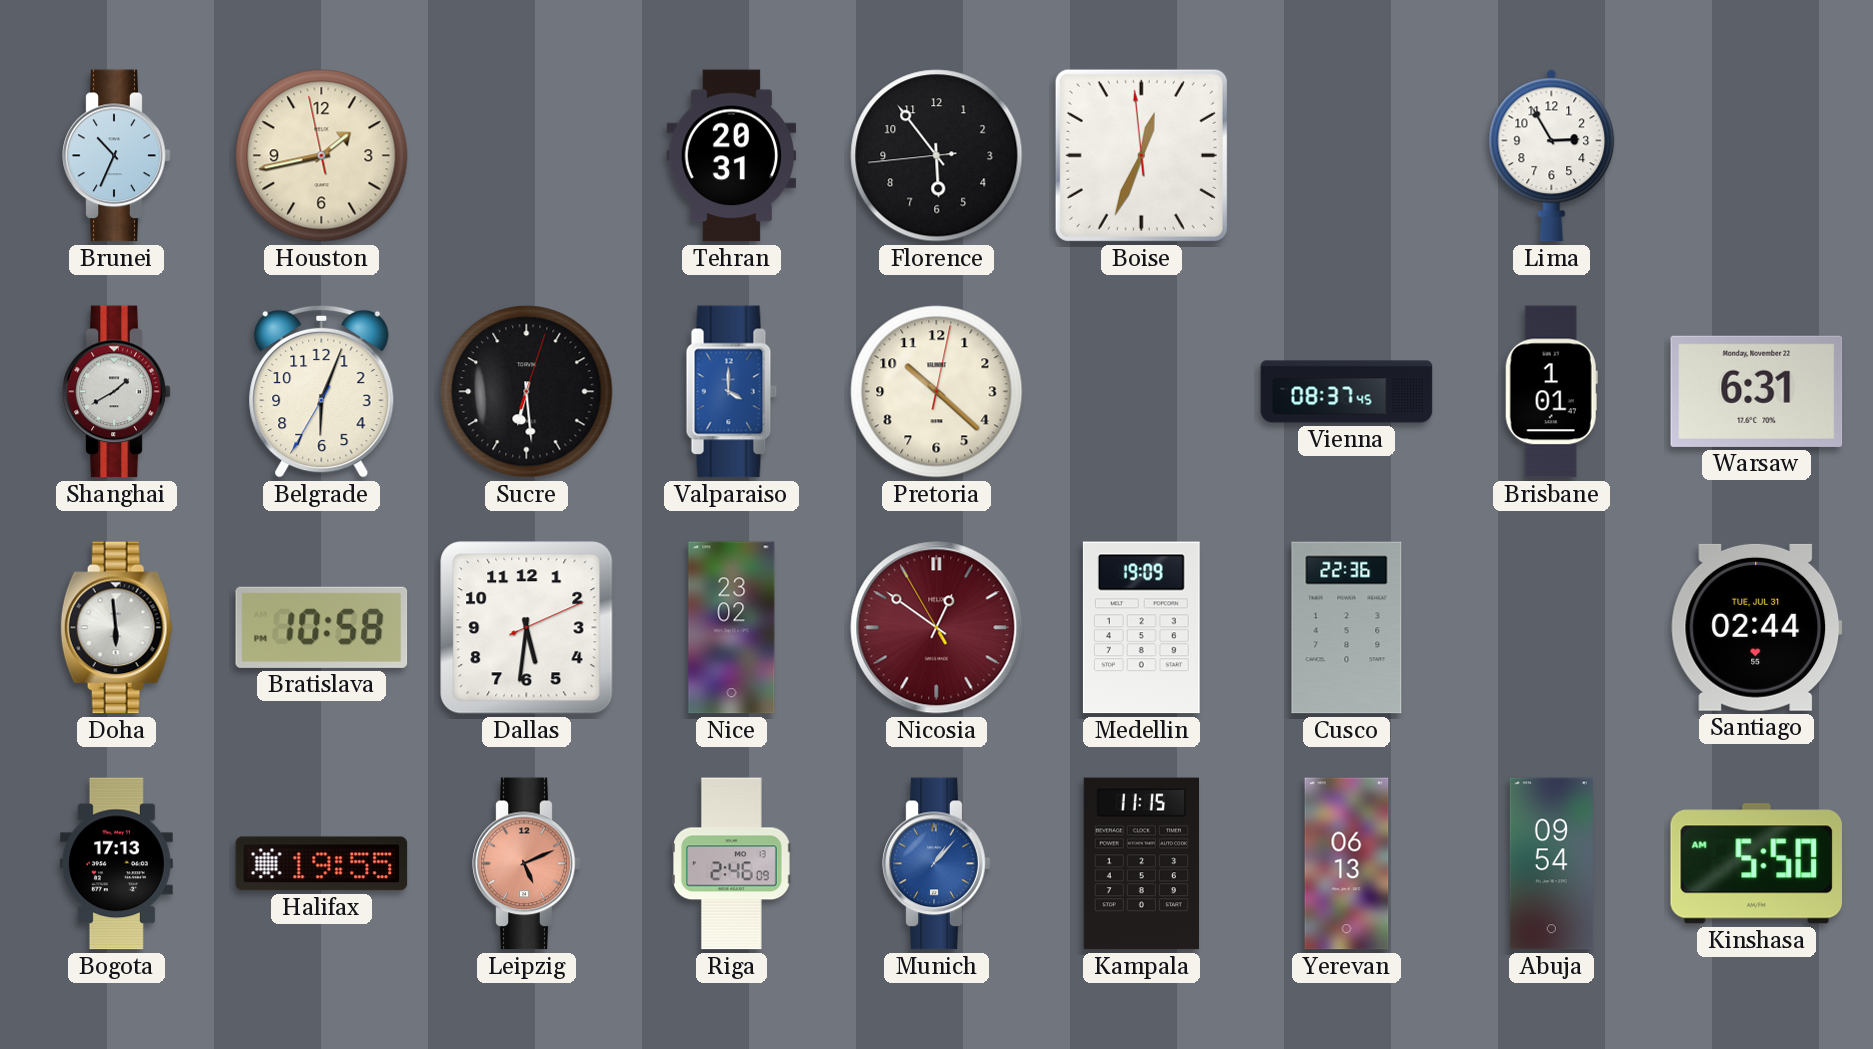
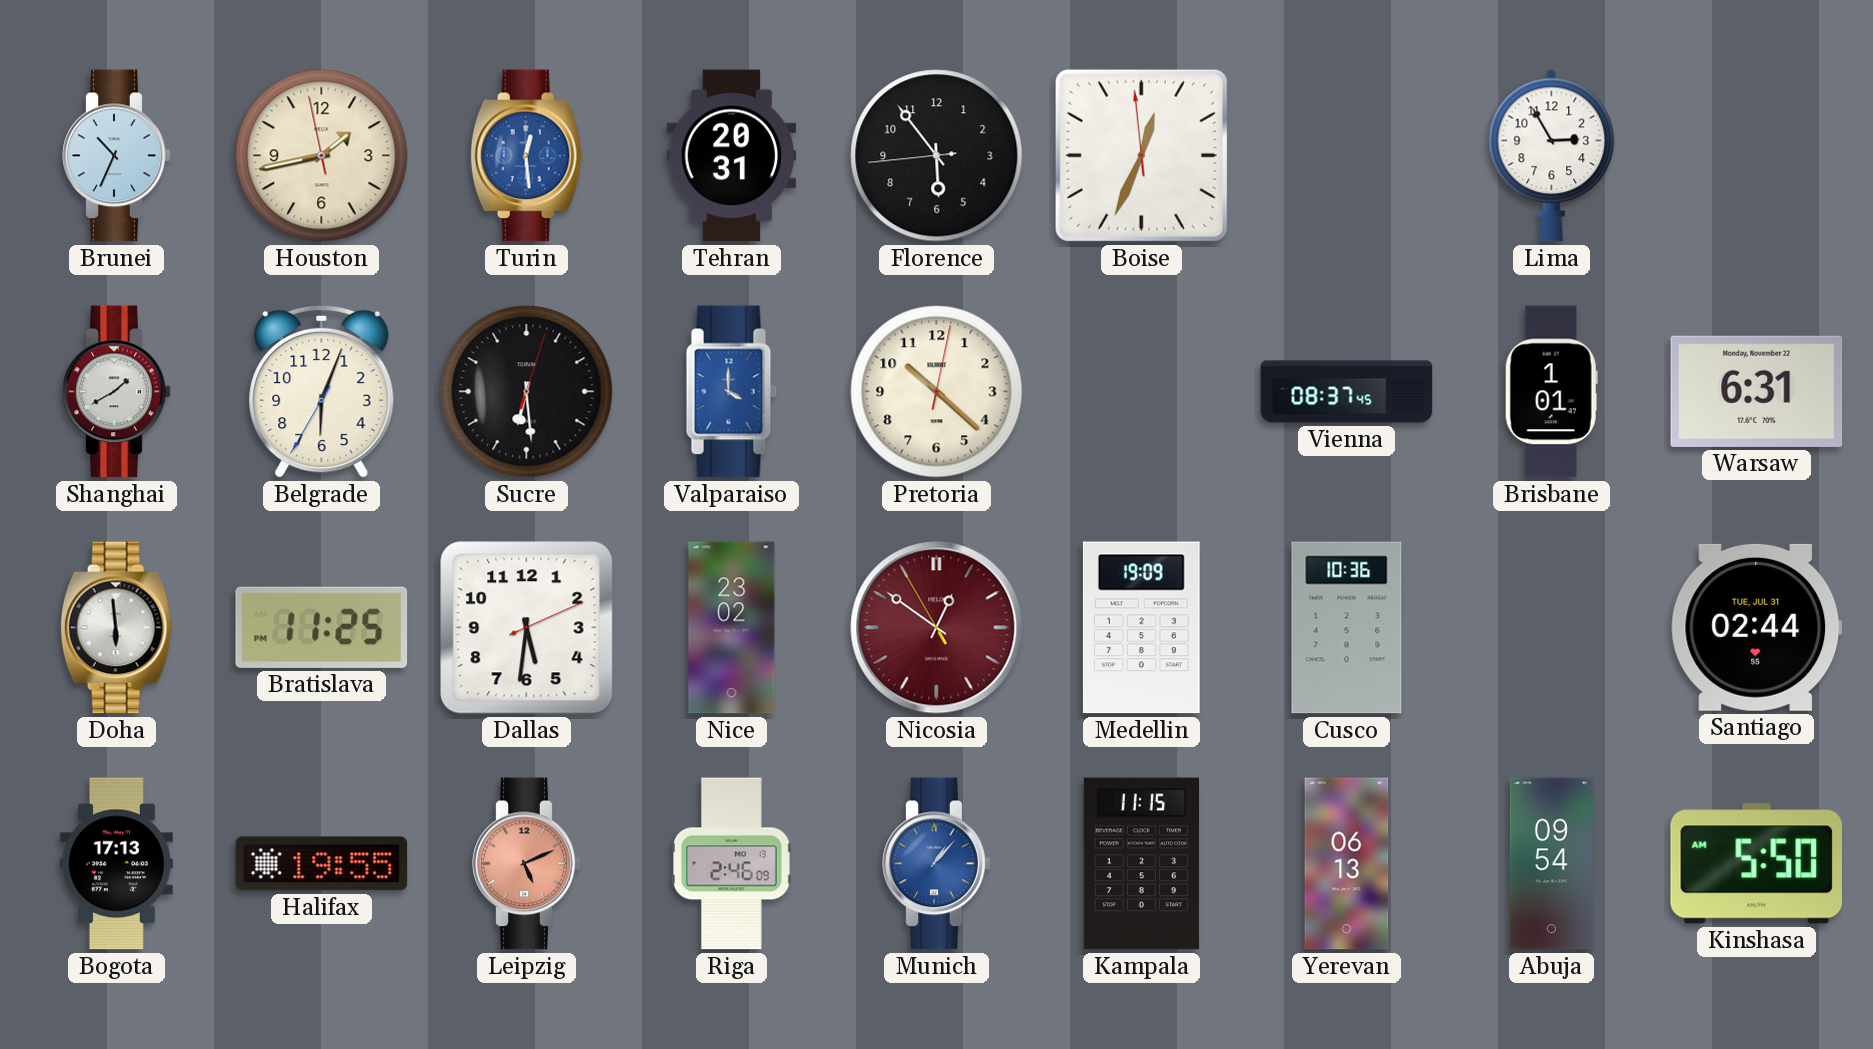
Turin: none -> 12:29 (526, 156)
Bratislava: 10:58 -> 11:25 (322, 627)
Cusco: 22:36 -> 10:36 (1347, 628)
